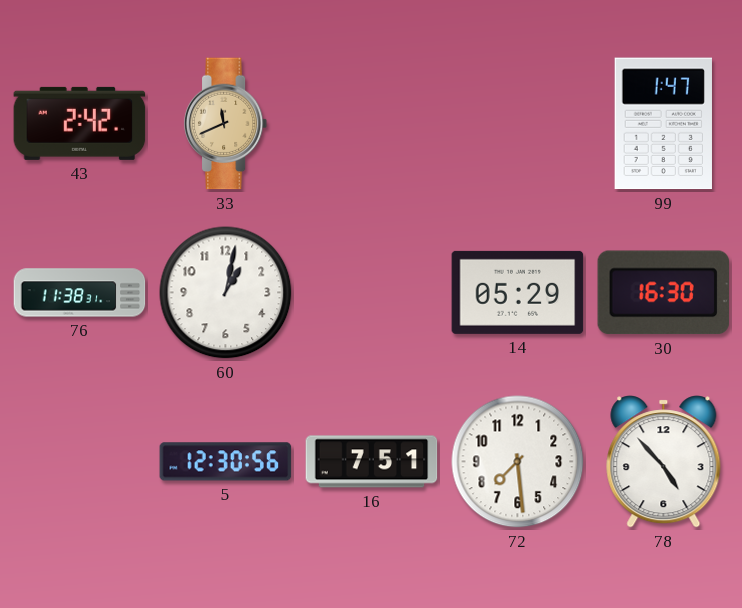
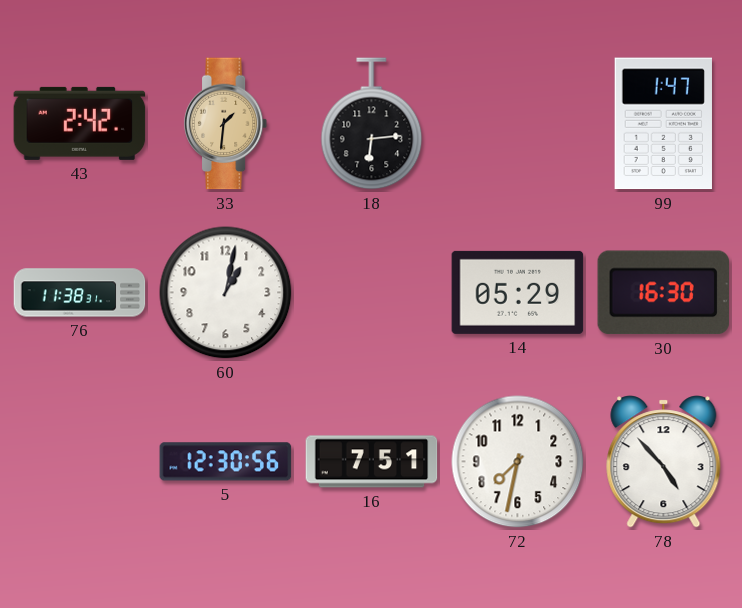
33: 11:41 -> 1:31 (226, 124)
18: none -> 6:14 (372, 124)
72: 7:29 -> 7:32 (518, 462)
